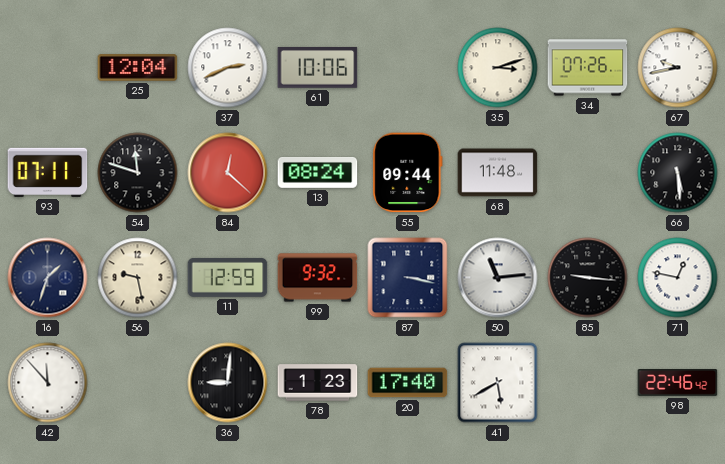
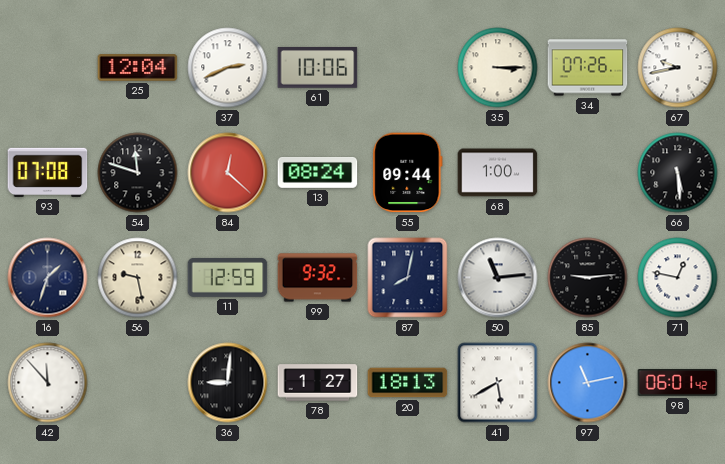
35: 3:12 -> 3:15 (498, 68)
93: 07:11 -> 07:08 (48, 172)
68: 11:48 -> 1:00 (498, 173)
87: 3:17 -> 8:02 (408, 278)
85: 9:16 -> 9:14 (588, 278)
78: 1:23 -> 1:27 (318, 383)
20: 17:40 -> 18:13 (408, 383)
97: none -> 11:13 (588, 383)
98: 22:46 -> 06:01 (678, 383)
